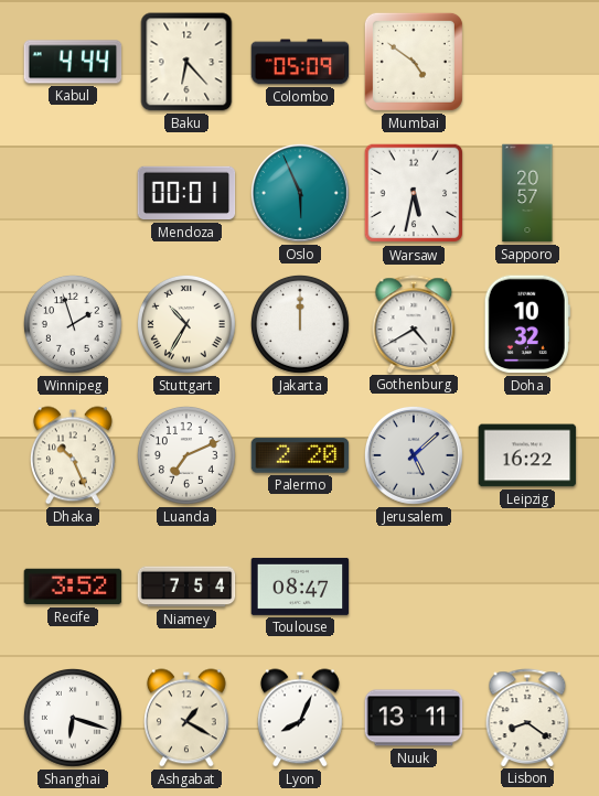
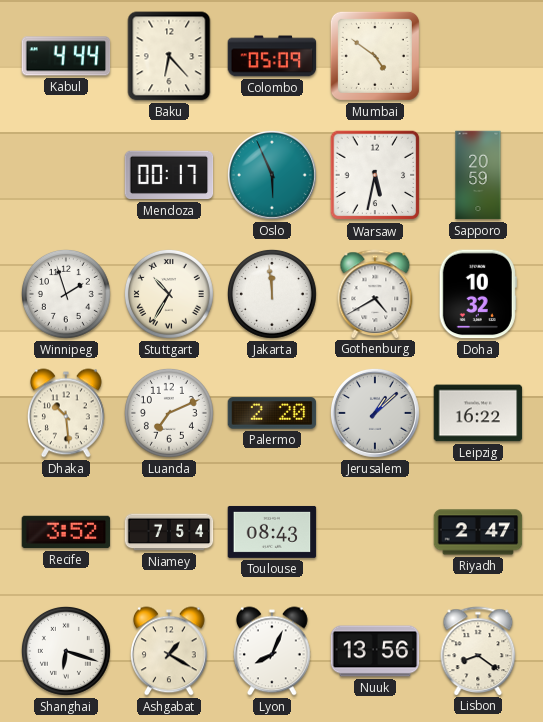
Mendoza: 00:01 -> 00:17 (169, 175)
Sapporo: 20:57 -> 20:59 (478, 175)
Jakarta: 12:00 -> 11:59 (272, 294)
Dhaka: 10:26 -> 10:29 (66, 413)
Jerusalem: 5:08 -> 1:08 (375, 413)
Toulouse: 08:47 -> 08:43 (272, 532)
Riyadh: none -> 2:47 (478, 532)
Nuuk: 13:11 -> 13:56 (375, 651)
